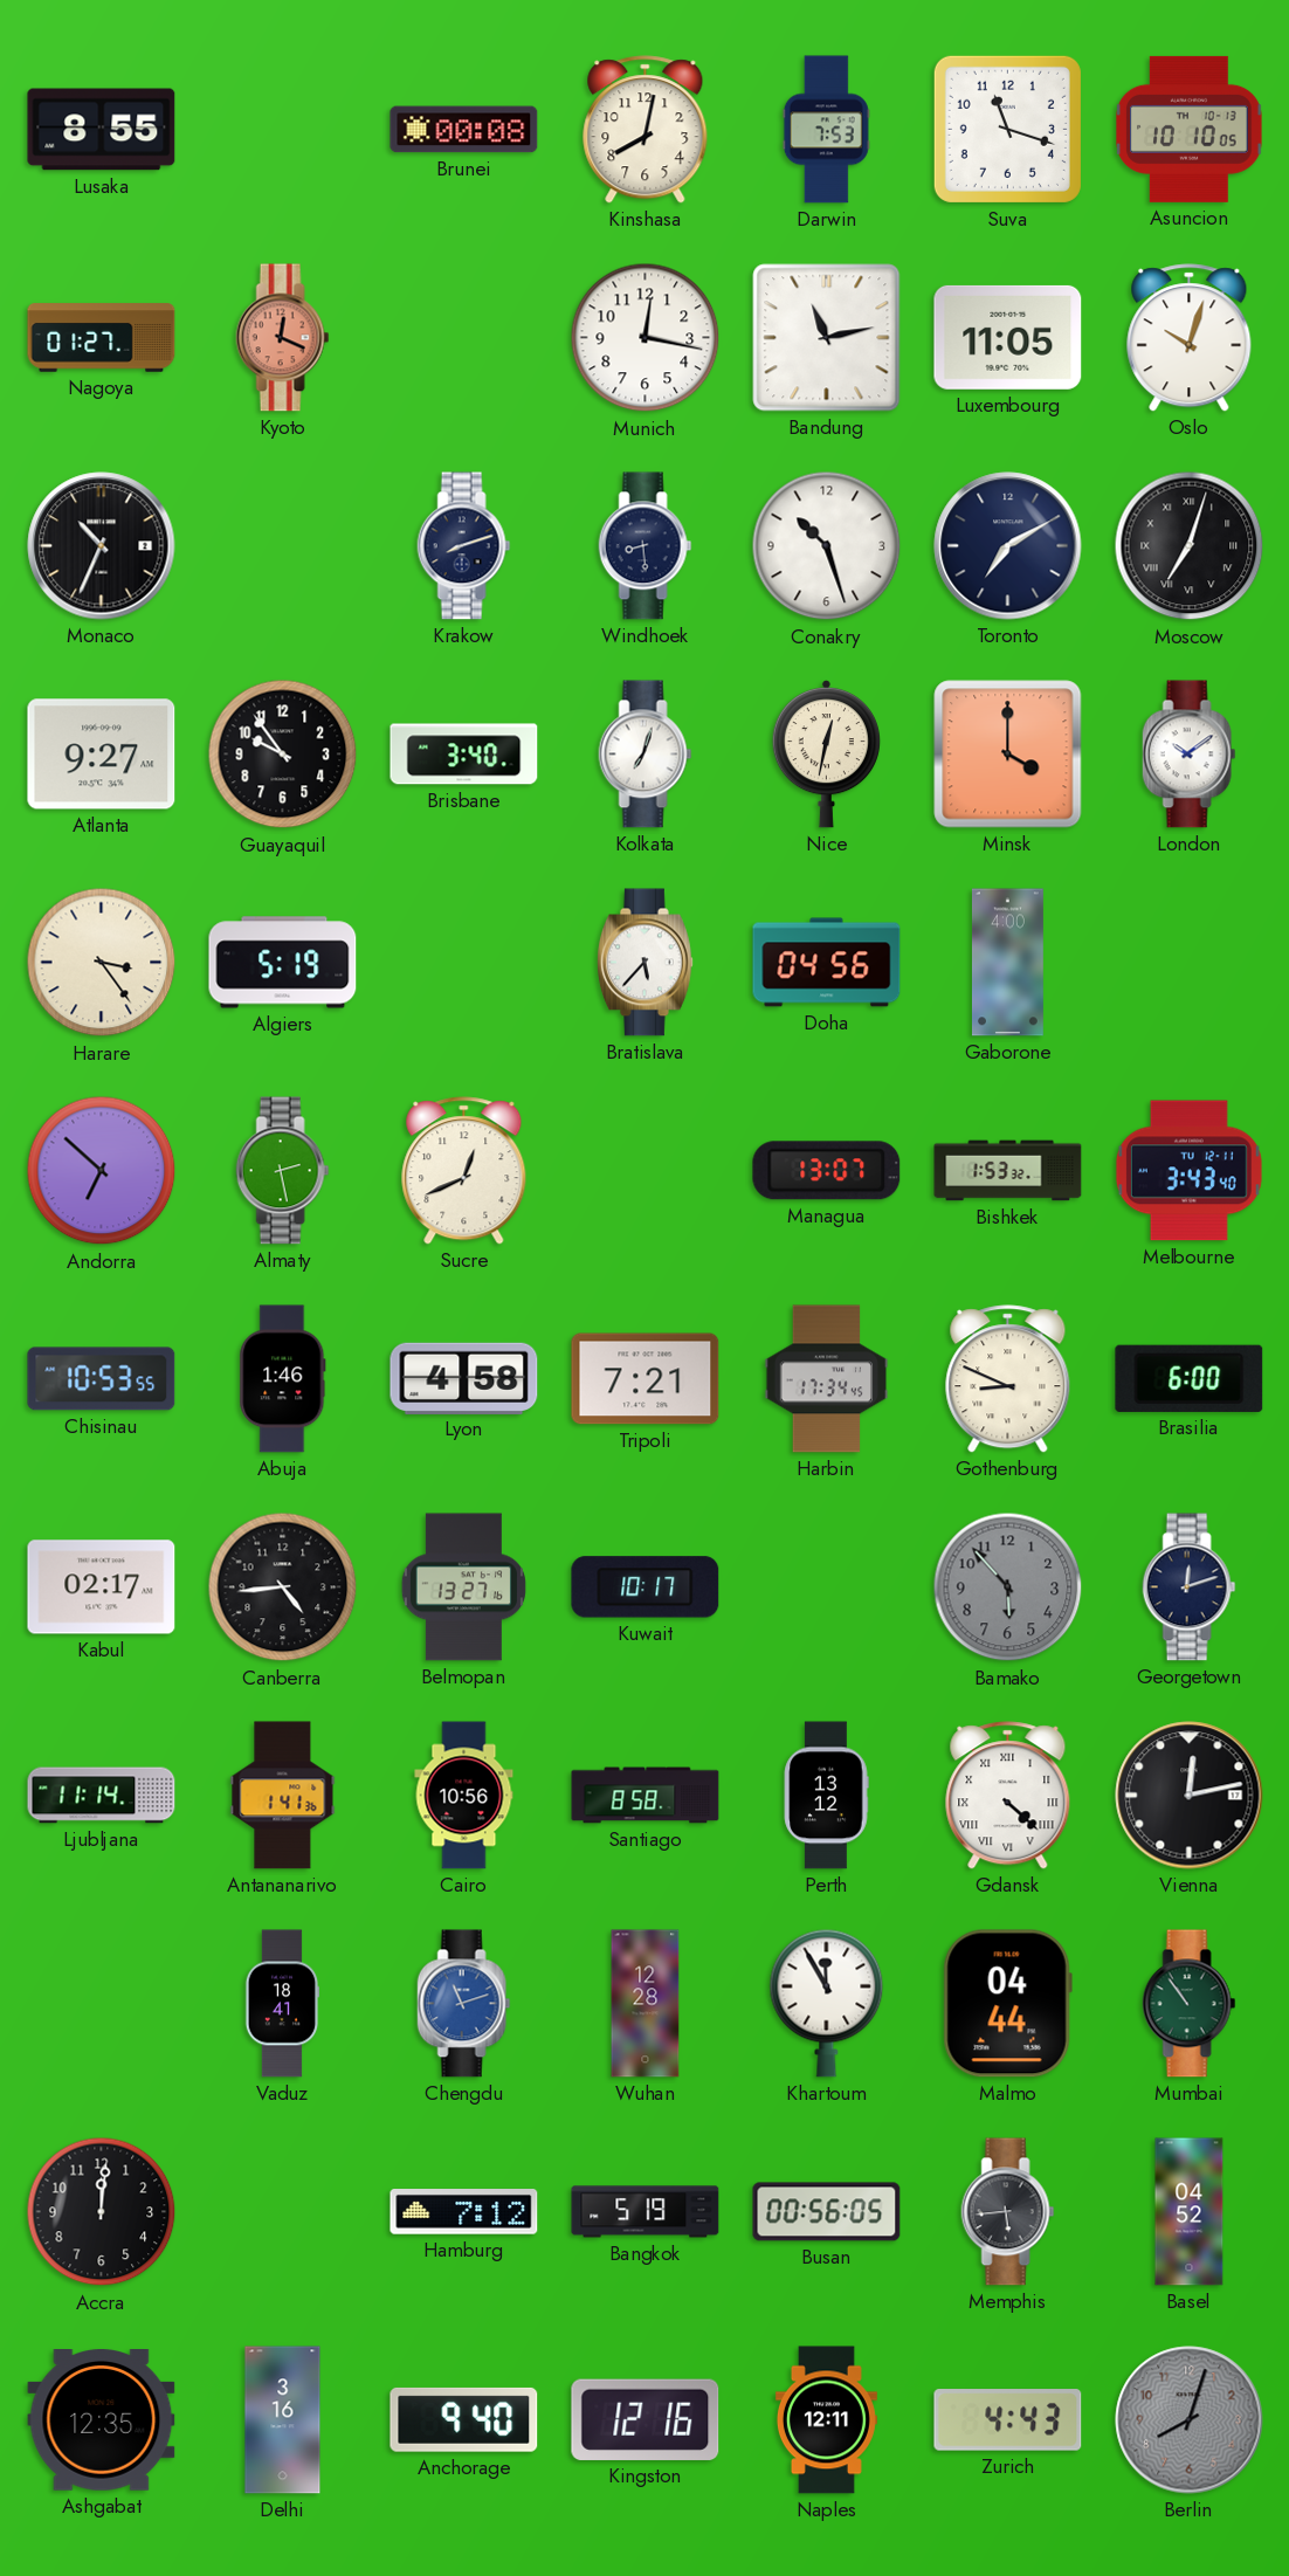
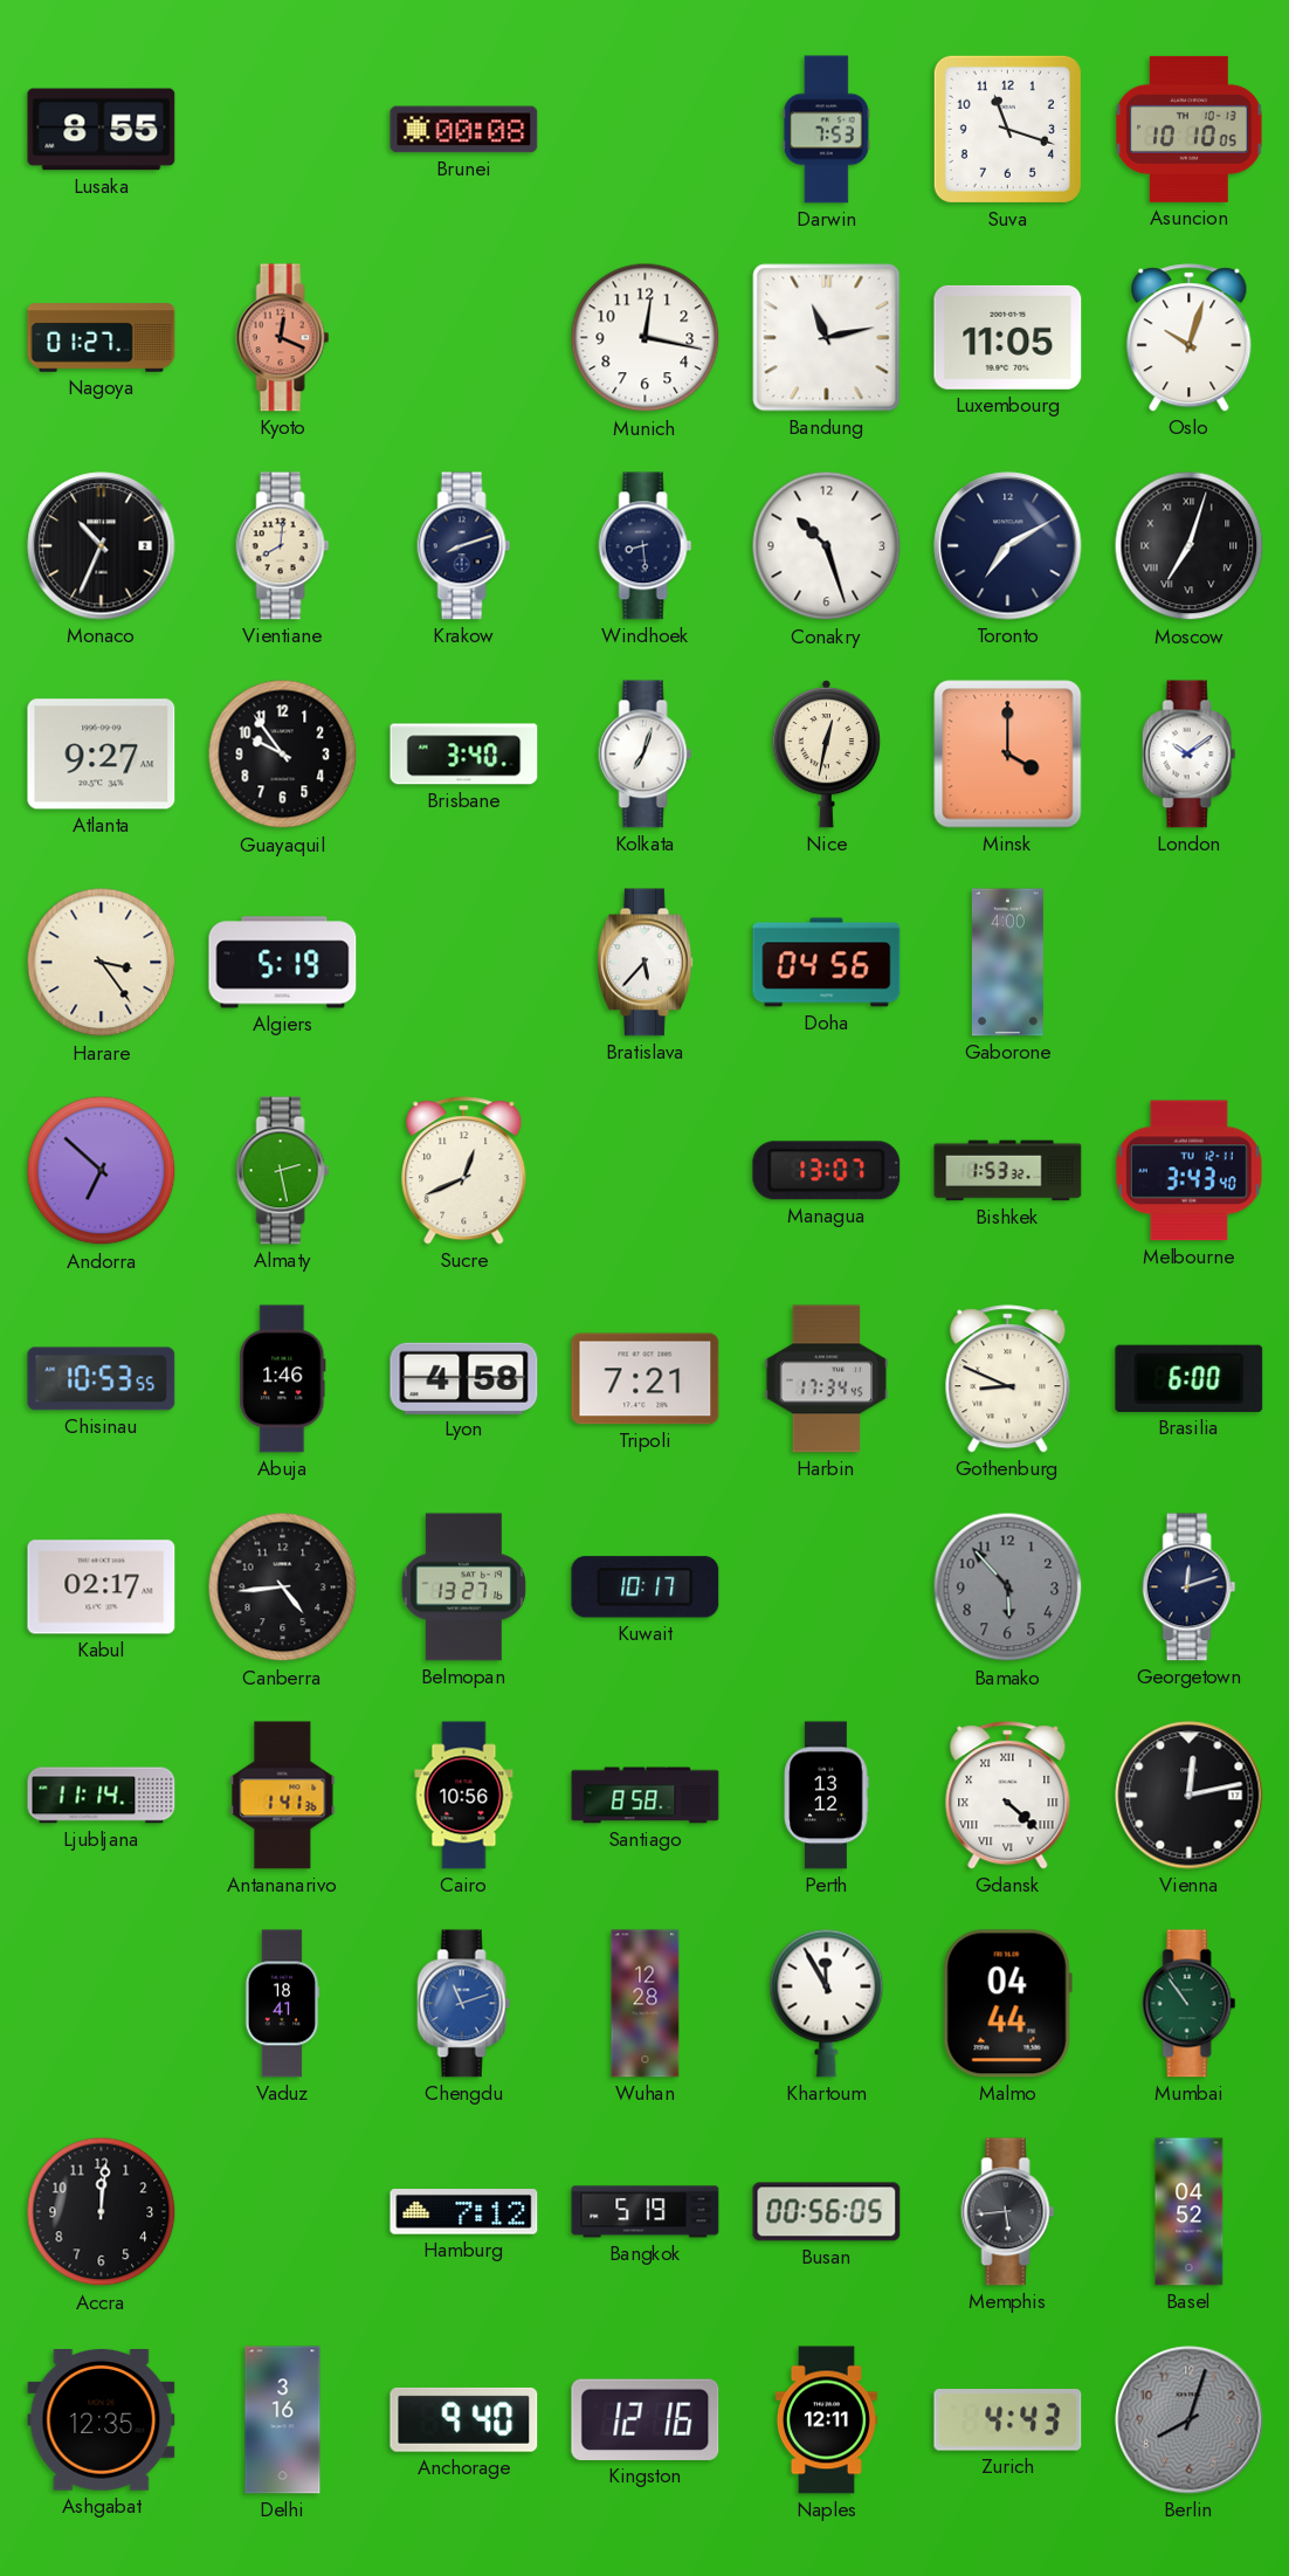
Kinshasa: 8:02 -> none (646, 130)
Vientiane: none -> 8:01 (283, 546)
